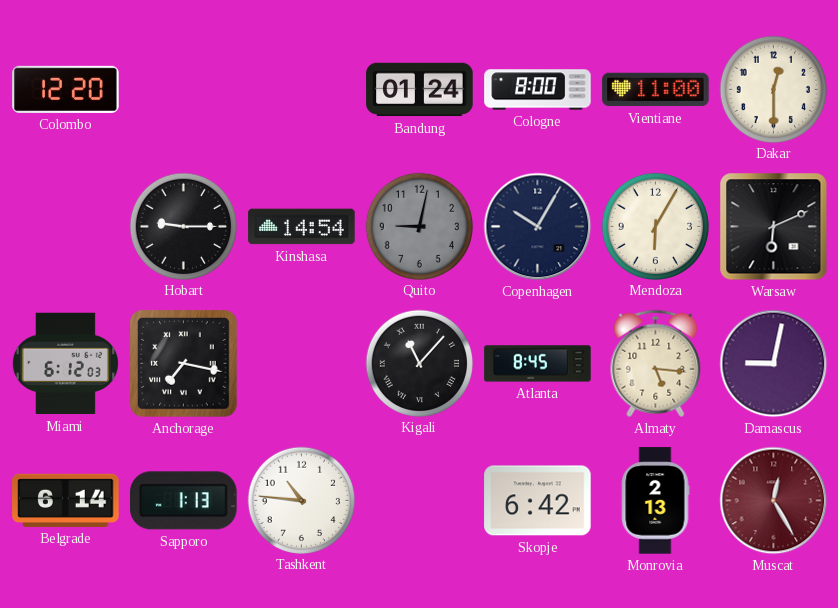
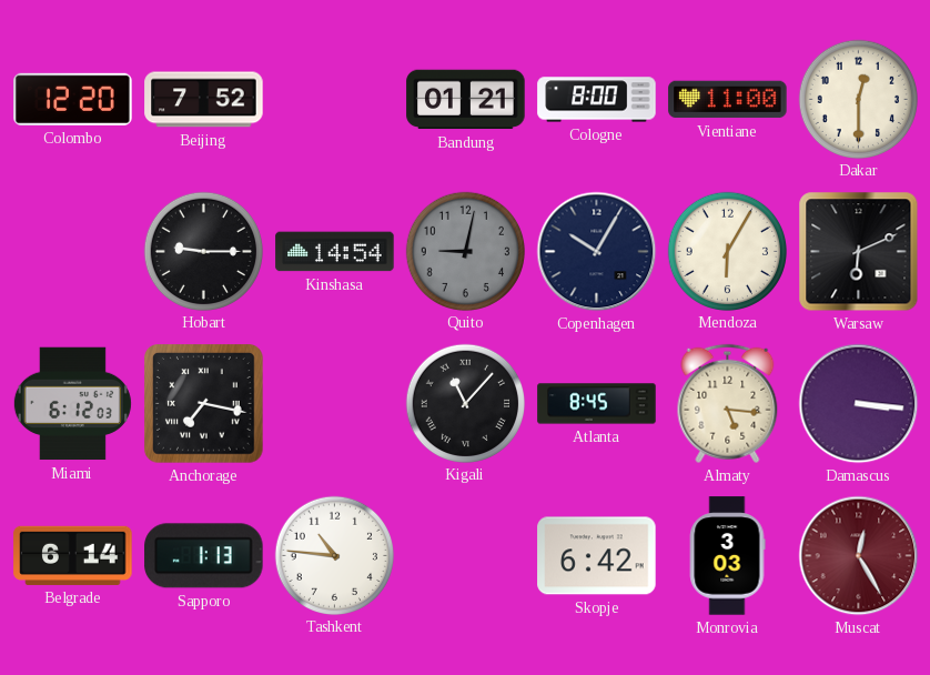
Beijing: none -> 7:52 (204, 100)
Bandung: 01:24 -> 01:21 (466, 100)
Damascus: 9:02 -> 3:16 (859, 404)
Monrovia: 2:13 -> 3:03 (727, 556)
